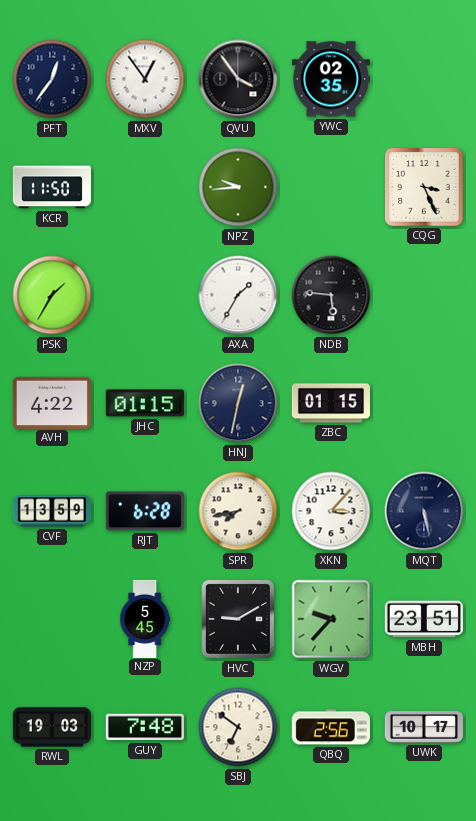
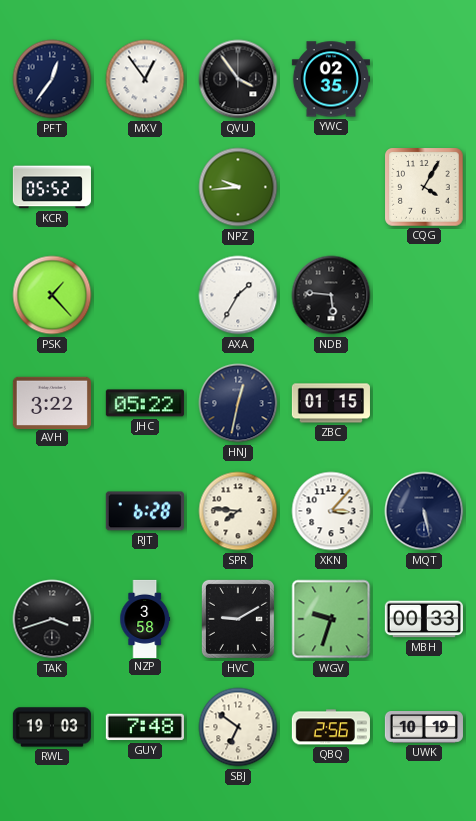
KCR: 11:50 -> 05:52 (52, 187)
CQG: 3:26 -> 4:05 (424, 187)
PSK: 1:35 -> 1:23 (52, 295)
AVH: 4:22 -> 3:22 (52, 402)
JHC: 01:15 -> 05:22 (145, 403)
CVF: 13:59 -> none (52, 511)
SPR: 7:43 -> 7:46 (238, 511)
TAK: none -> 3:42 (52, 619)
NZP: 5:45 -> 3:58 (145, 618)
WGV: 9:37 -> 9:33 (331, 619)
MBH: 23:51 -> 00:33 (424, 619)
UWK: 10:17 -> 10:19 (424, 727)
